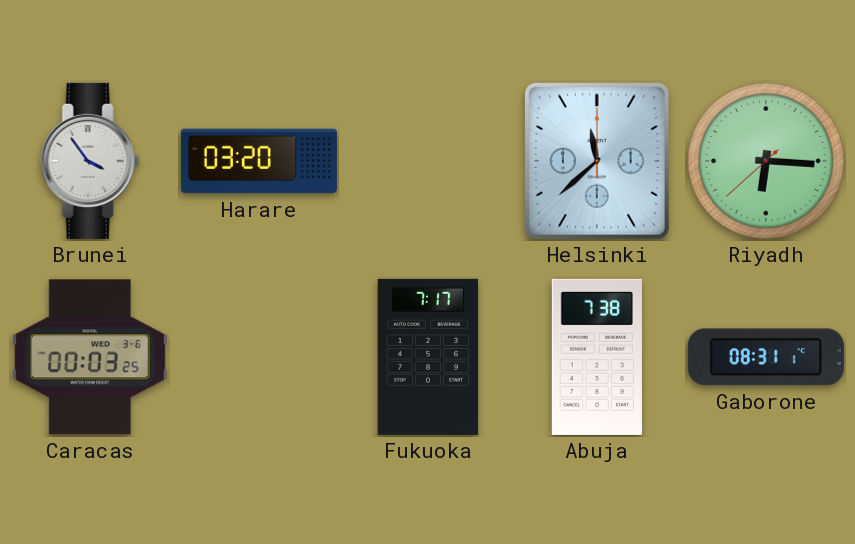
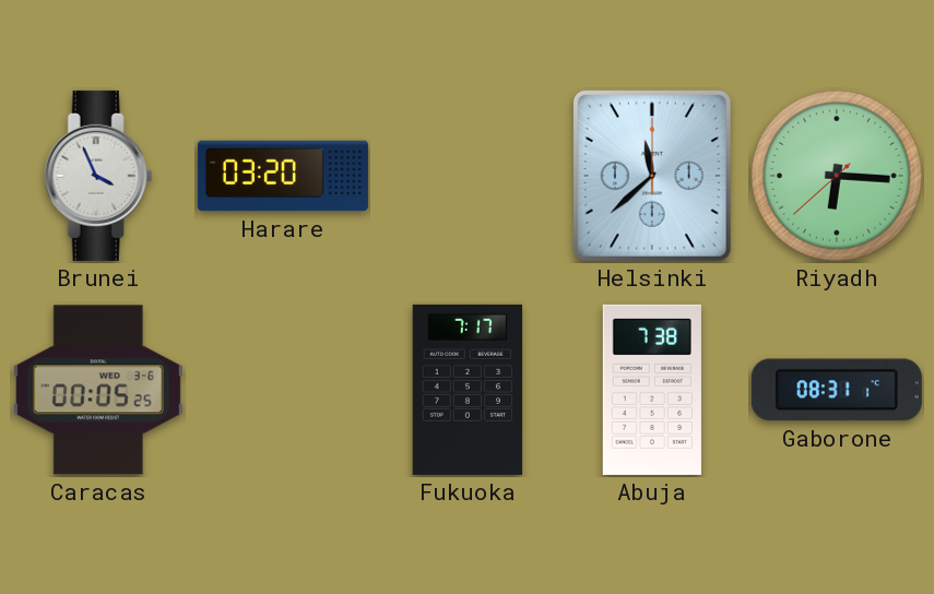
Brunei: 3:54 -> 3:56 (98, 176)
Caracas: 00:03 -> 00:05 (98, 390)
